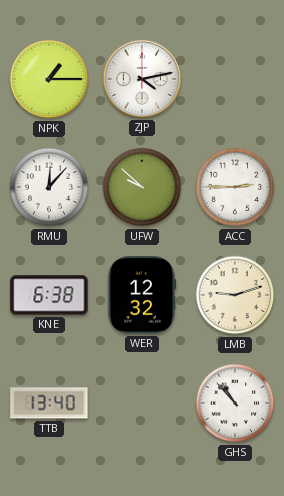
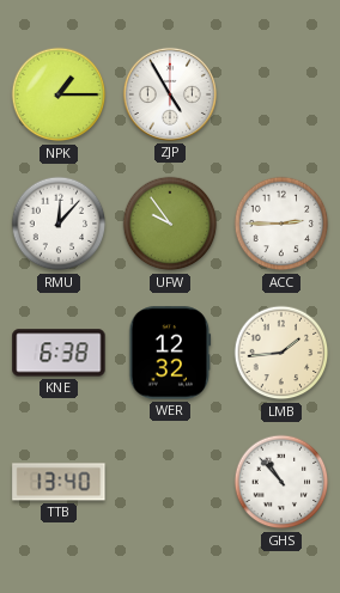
ZJP: 4:13 -> 4:55 (170, 94)
UFW: 9:52 -> 9:54 (170, 224)
LMB: 9:12 -> 1:44 (281, 353)
